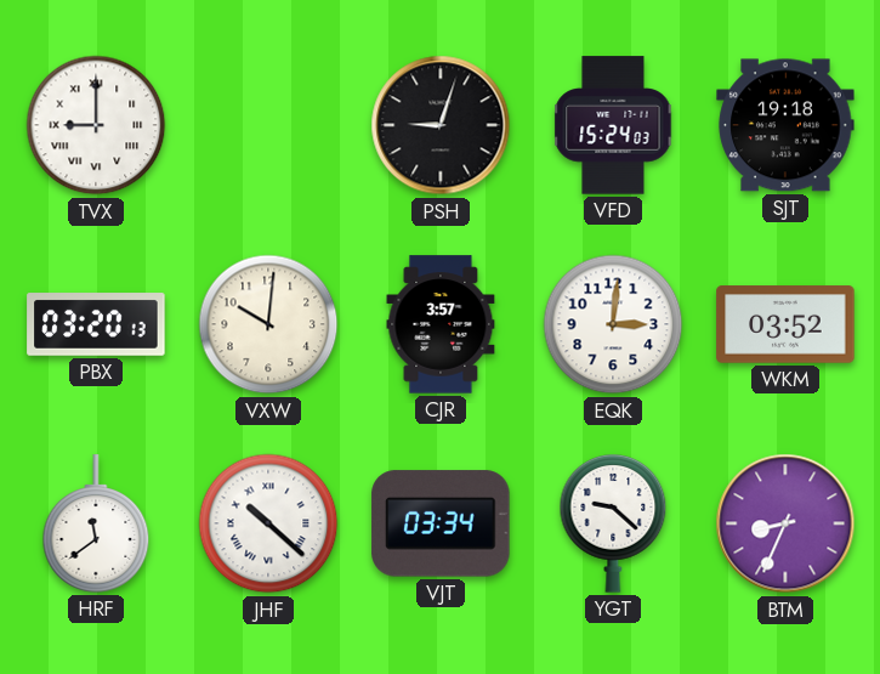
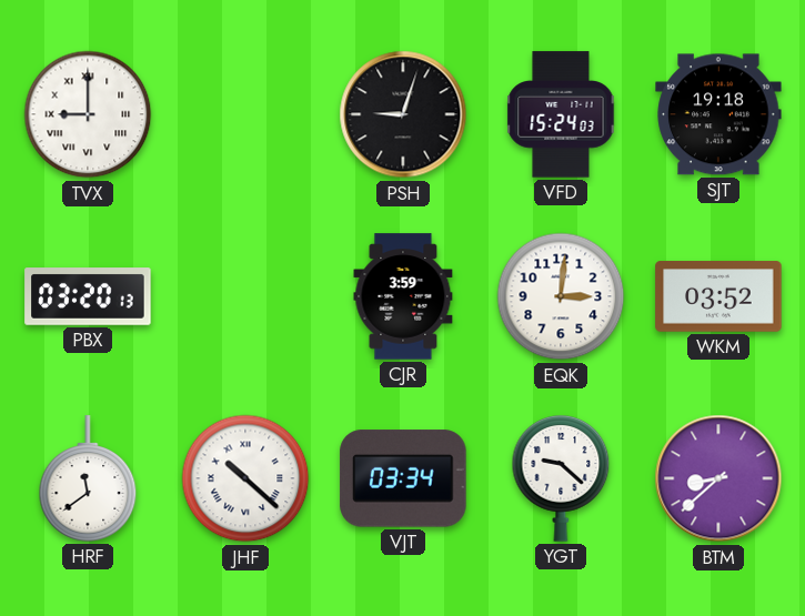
VXW: 10:01 -> none (268, 324)
CJR: 3:57 -> 3:59 (403, 296)
BTM: 8:34 -> 8:38 (718, 478)
